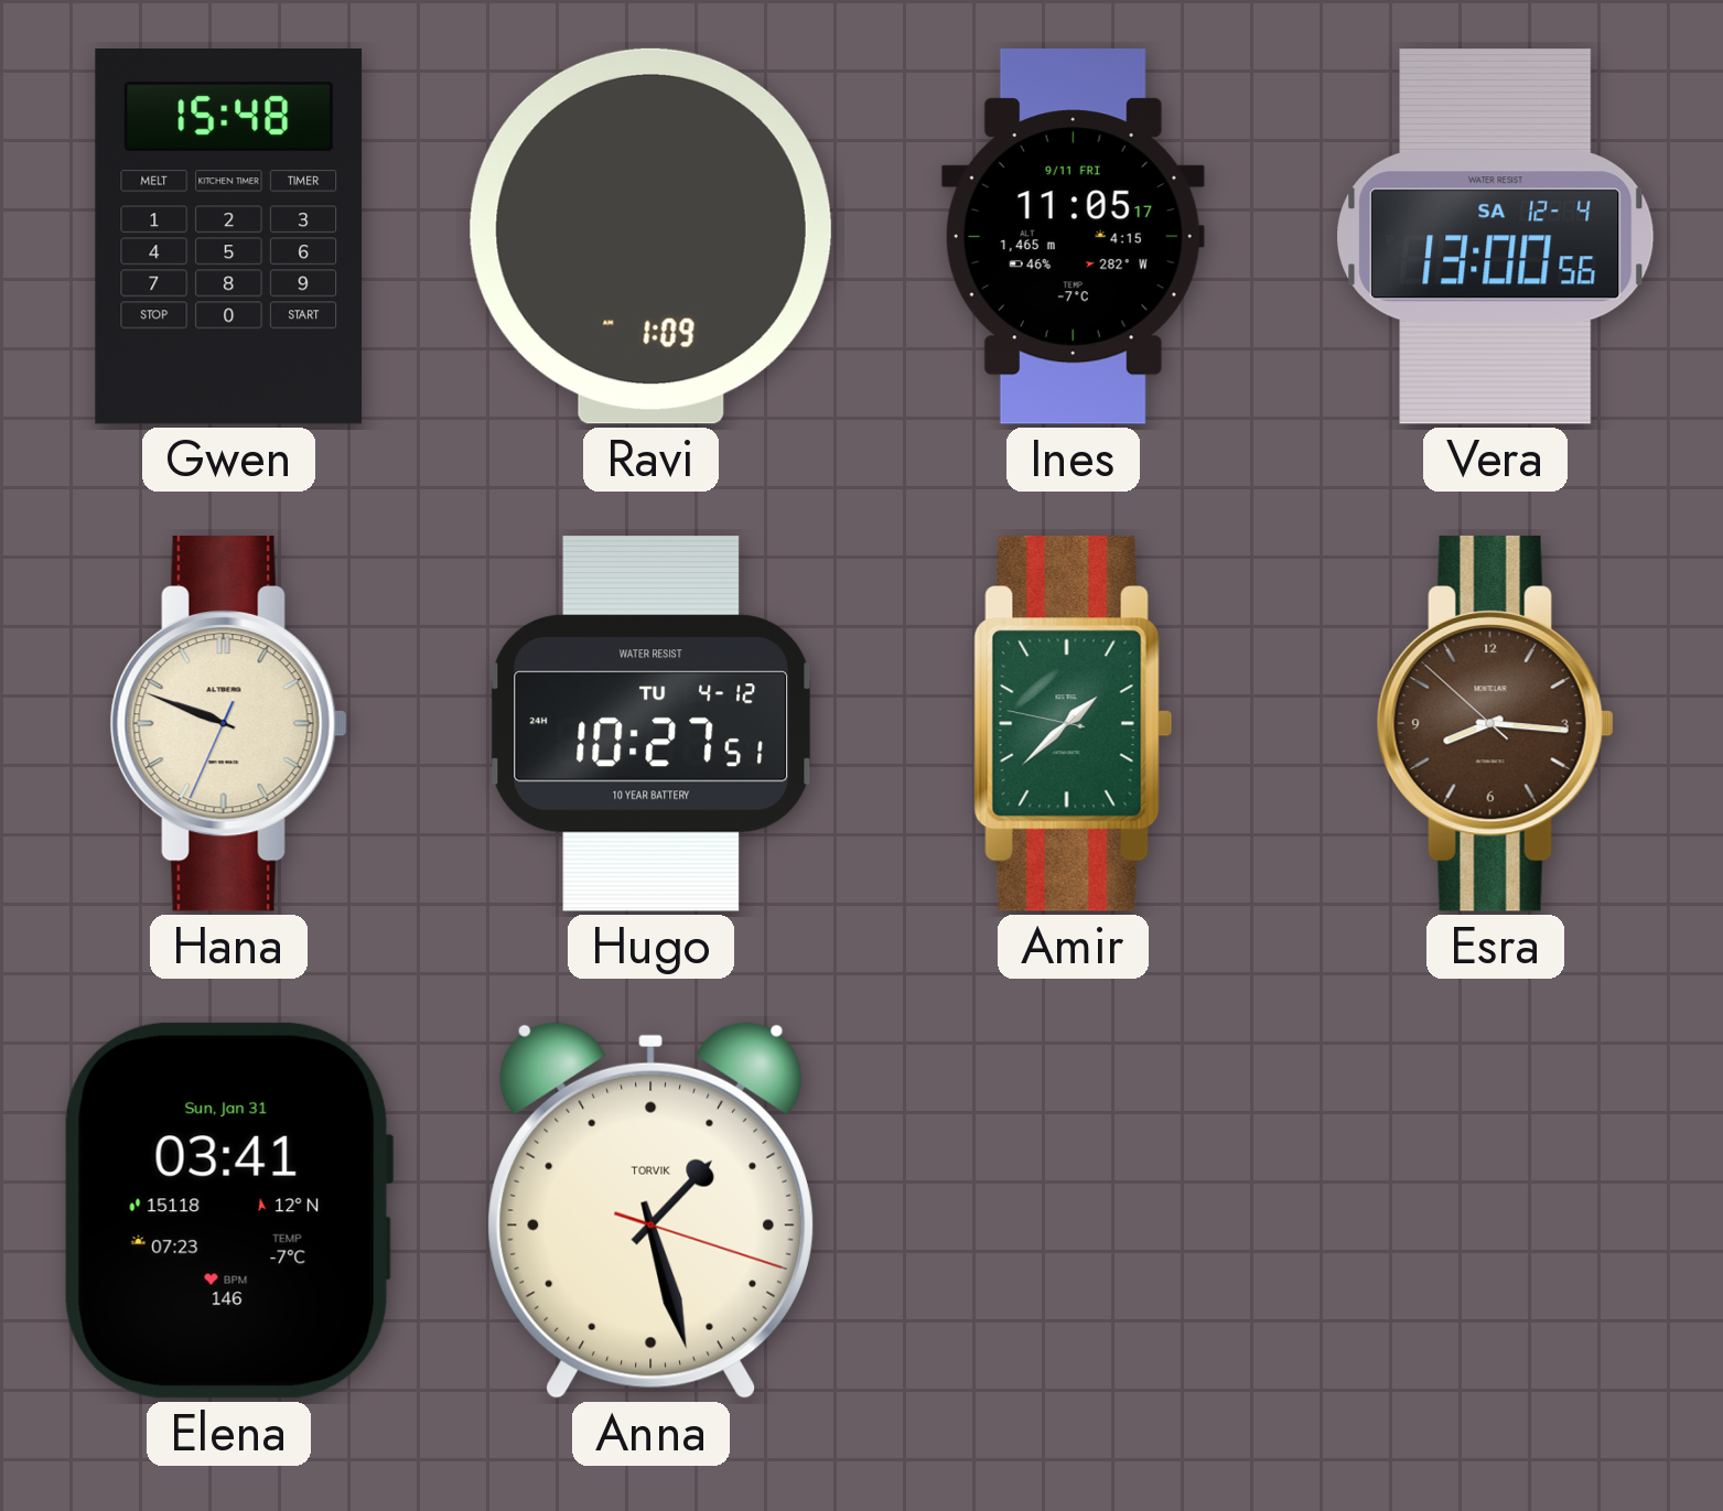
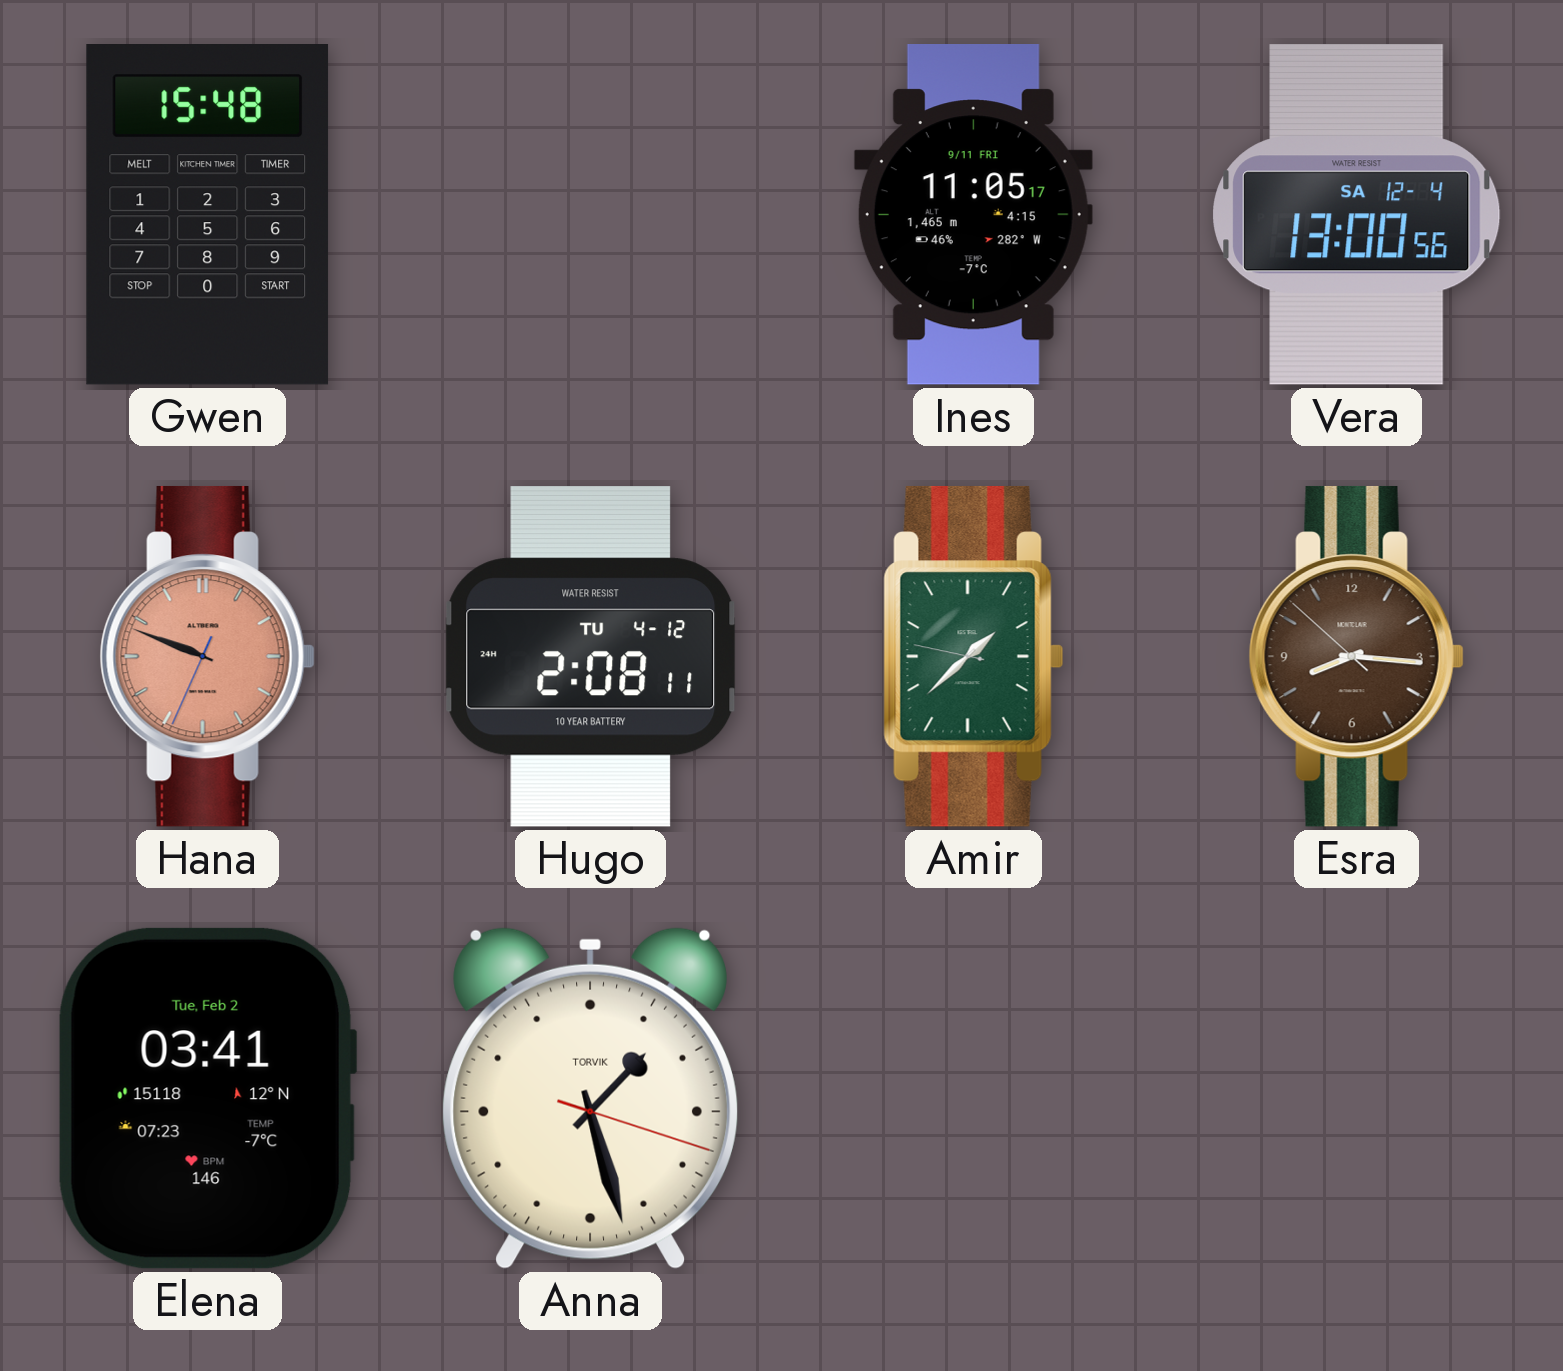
Ravi: 1:09 -> none (650, 236)
Hana dial: cream -> salmon (207, 656)
Hugo: 10:27 -> 2:08 (591, 657)
Elena date: Sun, Jan 31 -> Tue, Feb 2 (207, 1098)
